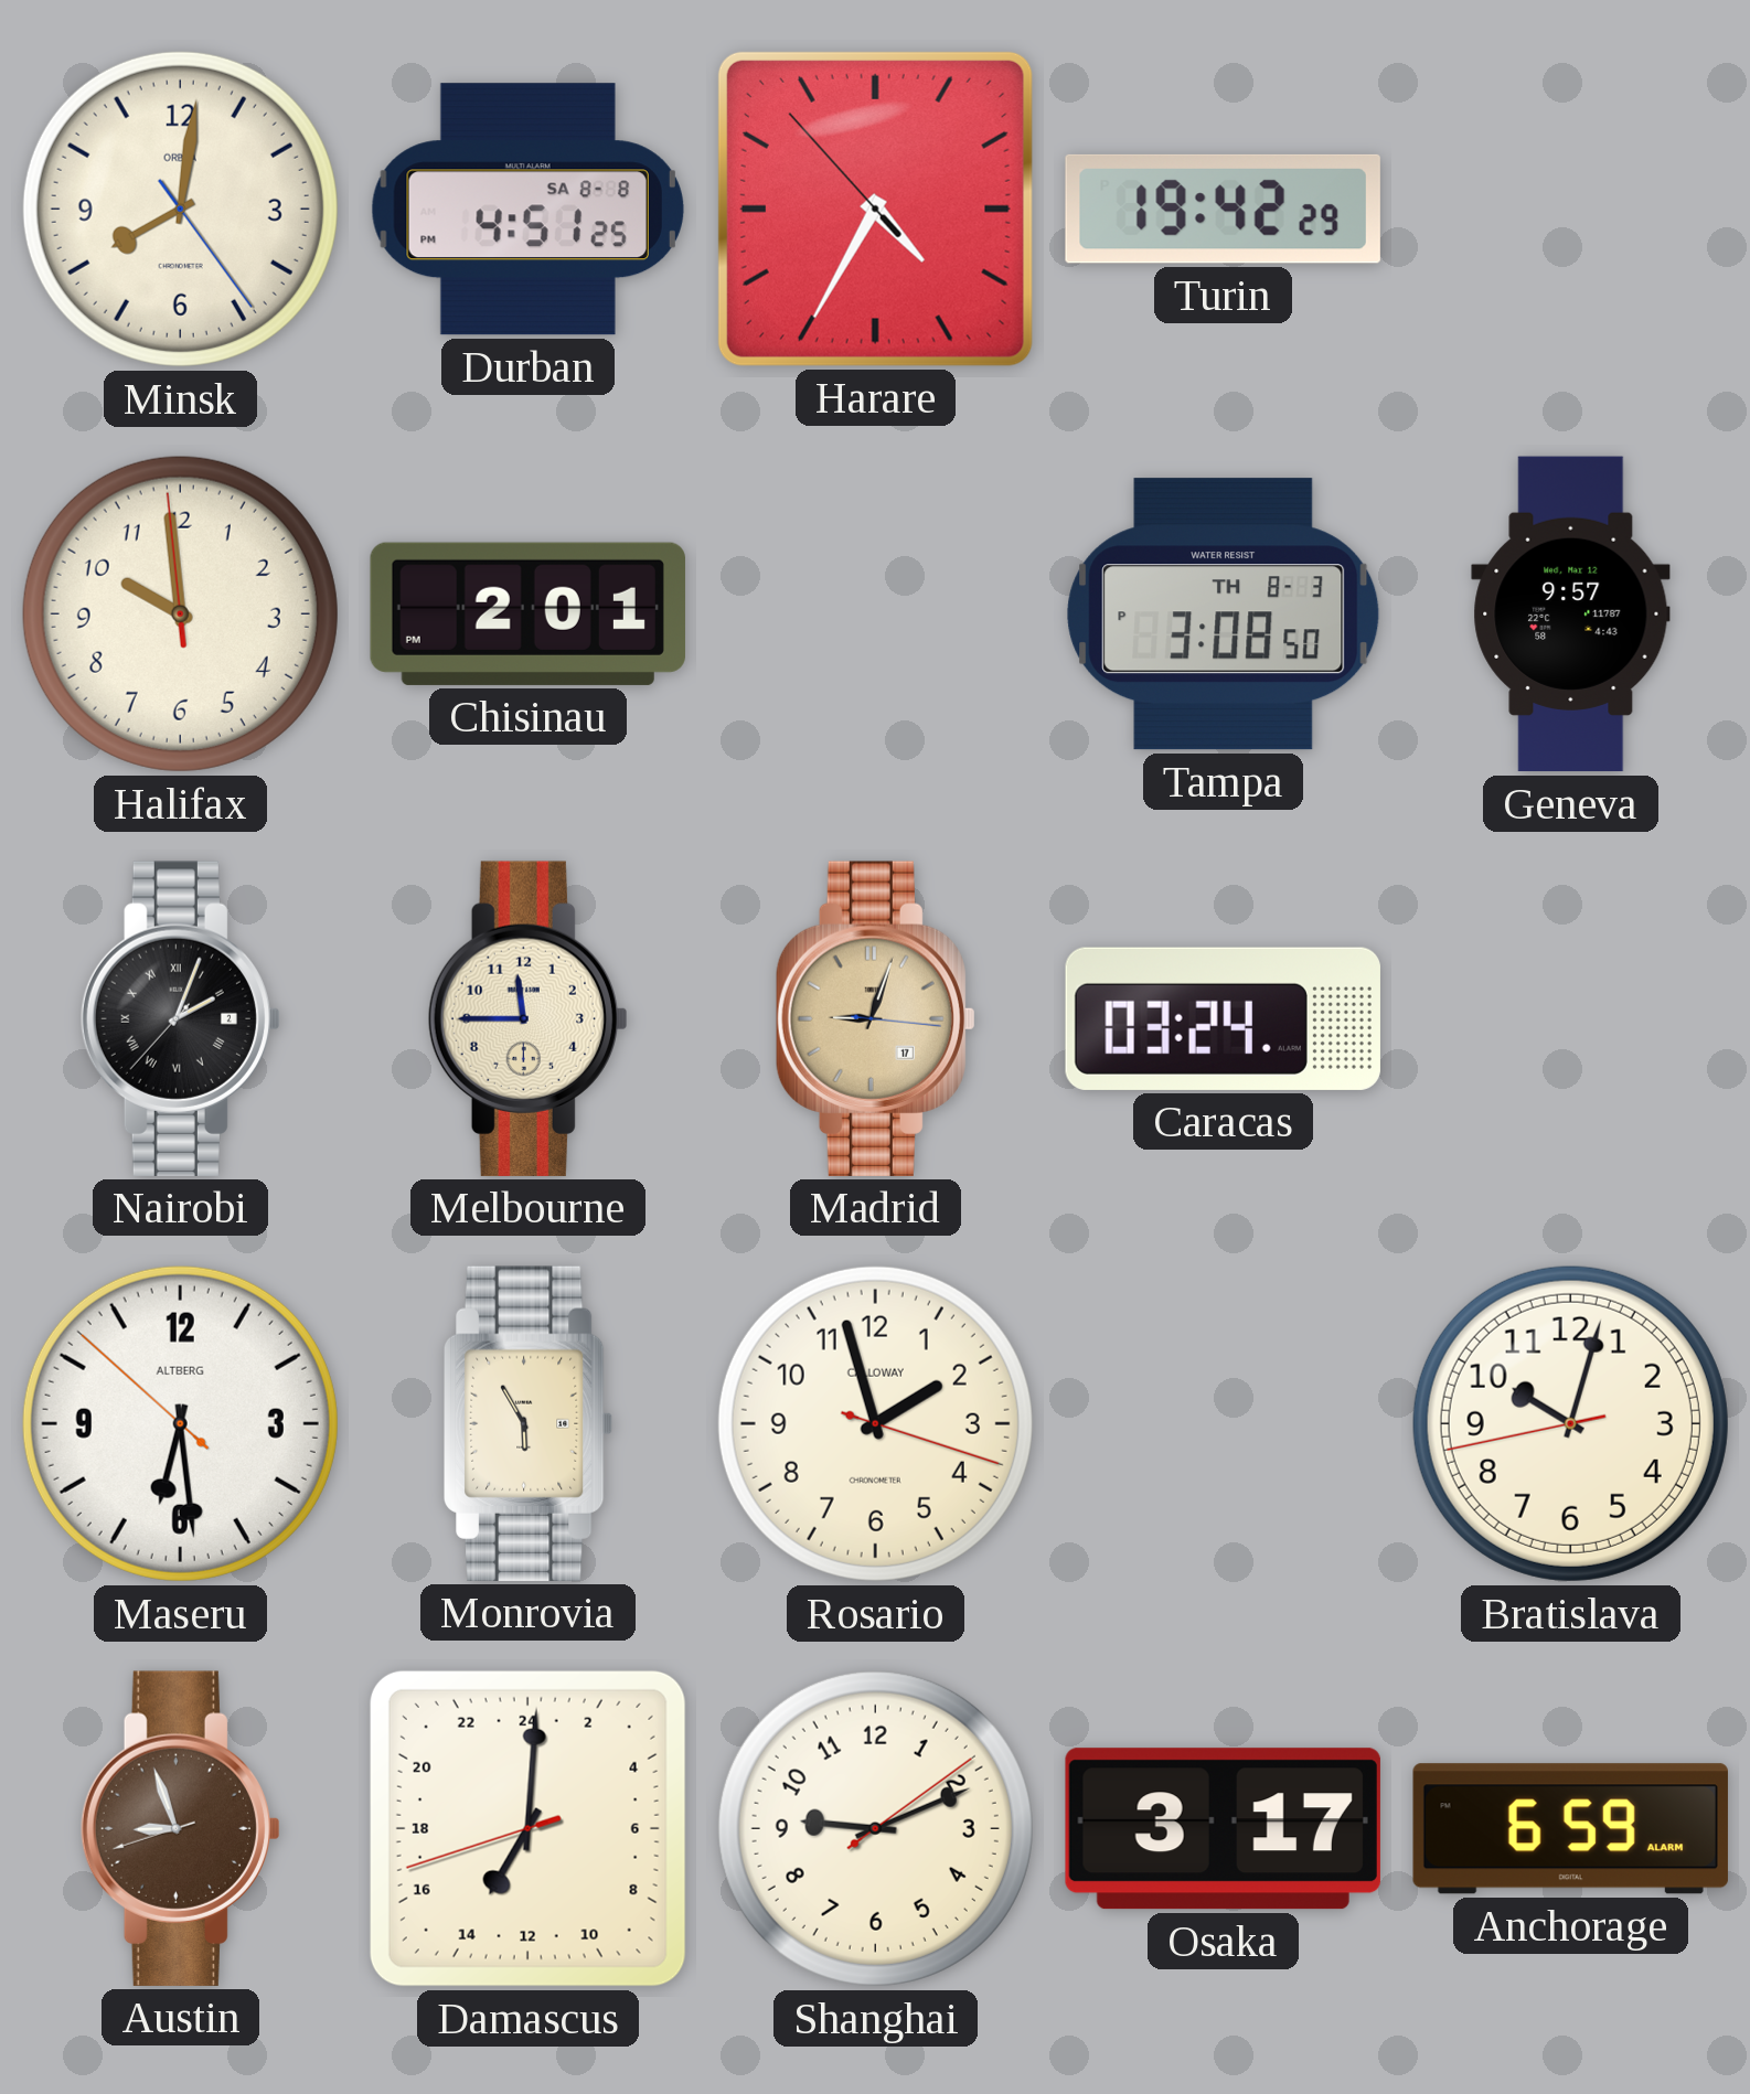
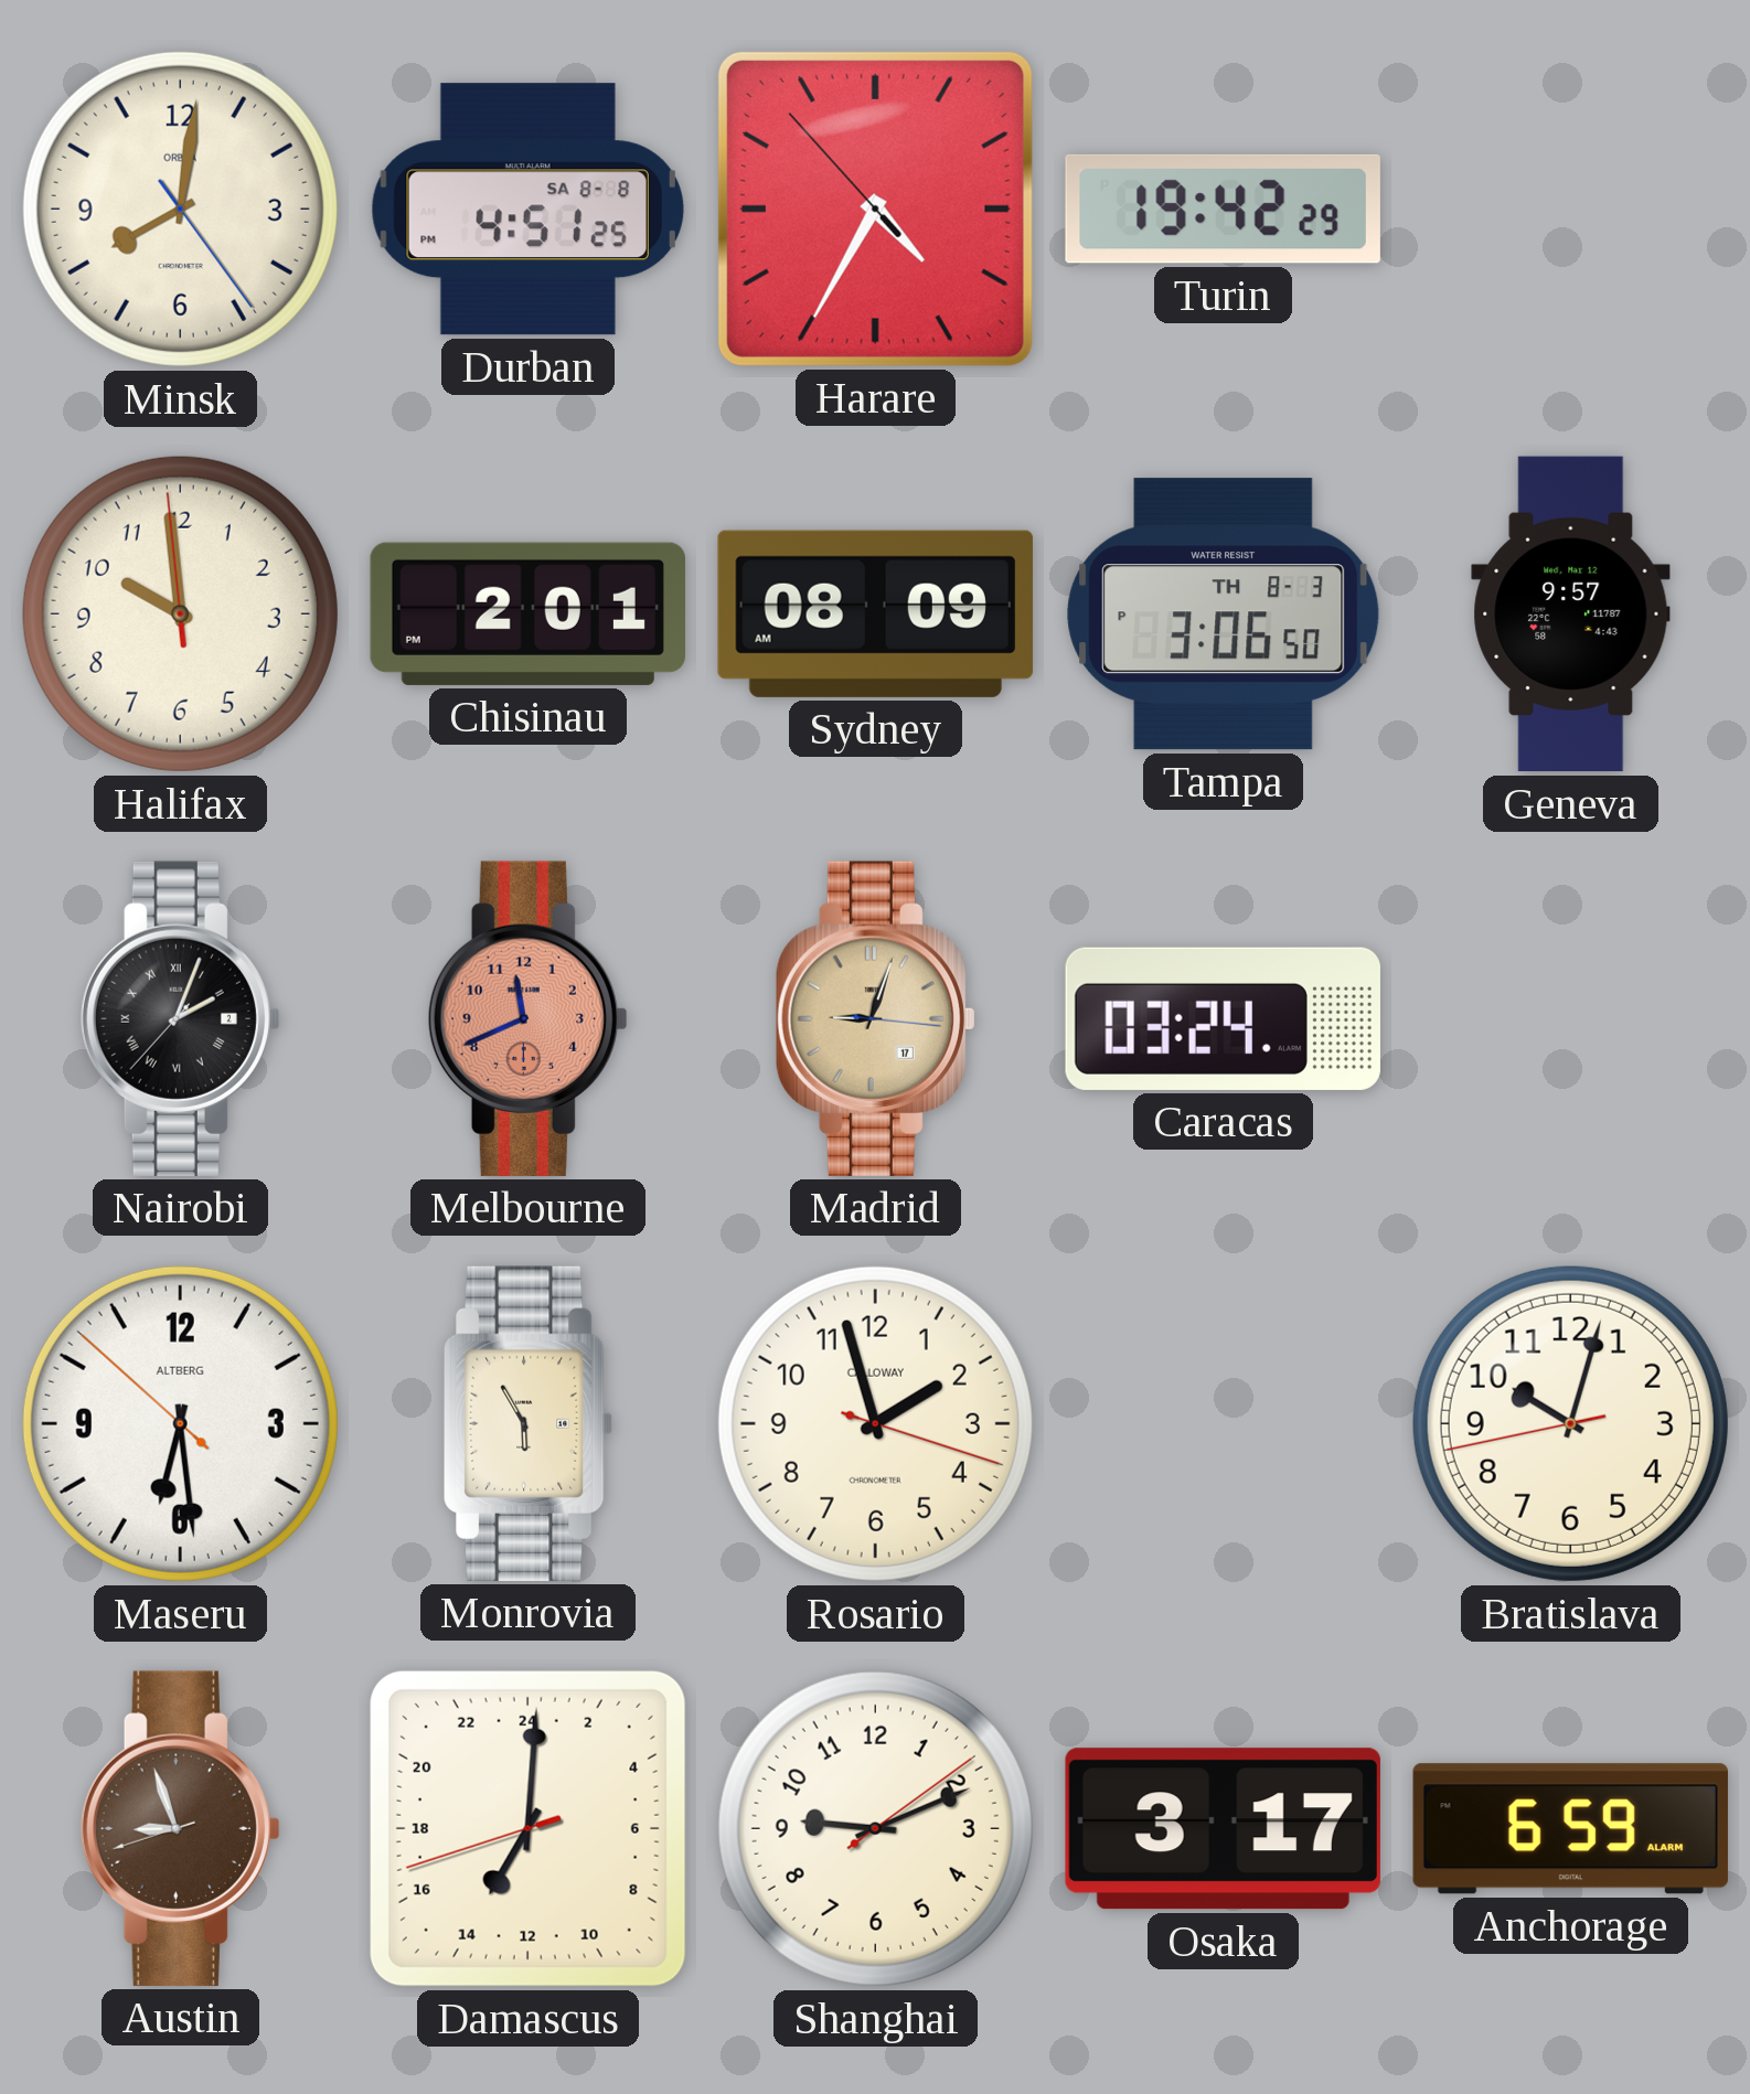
Sydney: none -> 08:09 (875, 613)
Tampa: 3:08 -> 3:06 (1224, 615)
Melbourne: 11:45 -> 11:41 (527, 1018)
Melbourne dial: cream -> salmon (527, 1018)
